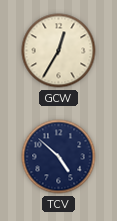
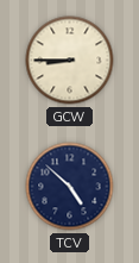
GCW: 12:35 -> 8:45 (70, 61)
